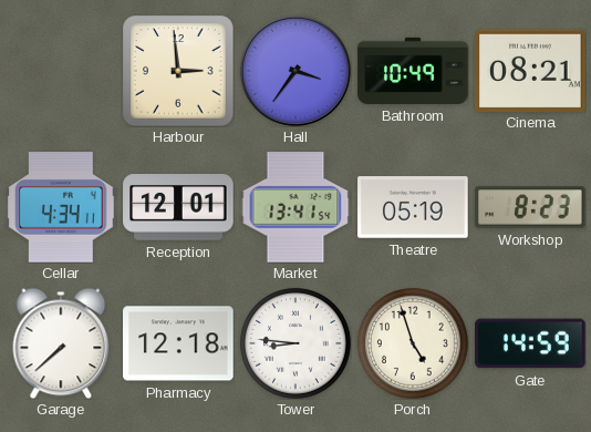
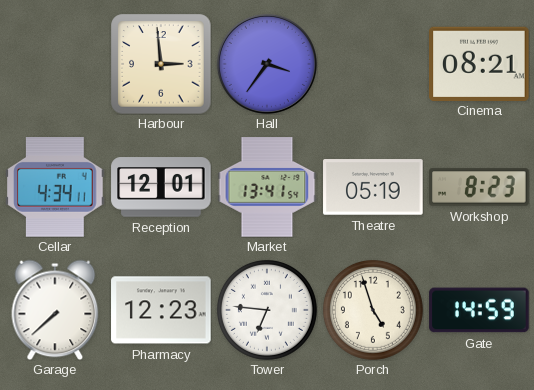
Bathroom: 10:49 -> none (413, 71)
Pharmacy: 12:18 -> 12:23 (161, 310)
Tower: 8:46 -> 6:46 (267, 310)
